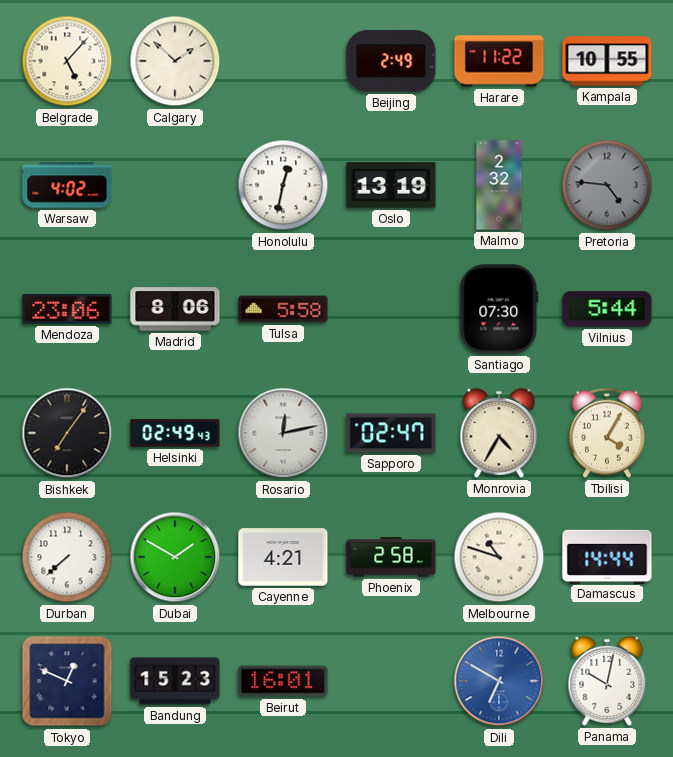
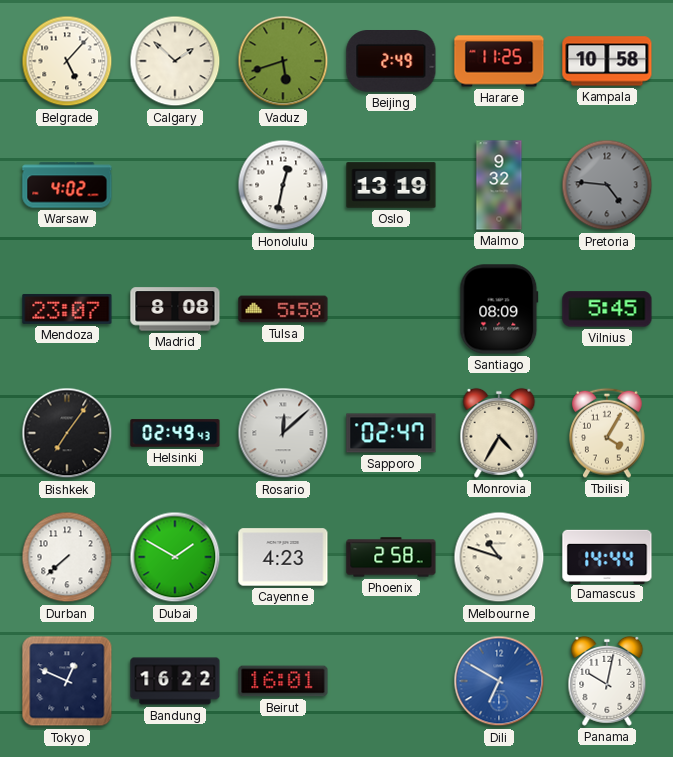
Vaduz: none -> 5:42 (283, 61)
Harare: 11:22 -> 11:25 (499, 61)
Kampala: 10:55 -> 10:58 (607, 61)
Malmo: 2:32 -> 9:32 (499, 185)
Mendoza: 23:06 -> 23:07 (67, 309)
Madrid: 8:06 -> 8:08 (175, 309)
Santiago: 07:30 -> 08:09 (499, 309)
Vilnius: 5:44 -> 5:45 (607, 309)
Rosario: 12:13 -> 12:08 (283, 433)
Cayenne: 4:21 -> 4:23 (283, 557)
Bandung: 15:23 -> 16:22 (175, 681)
